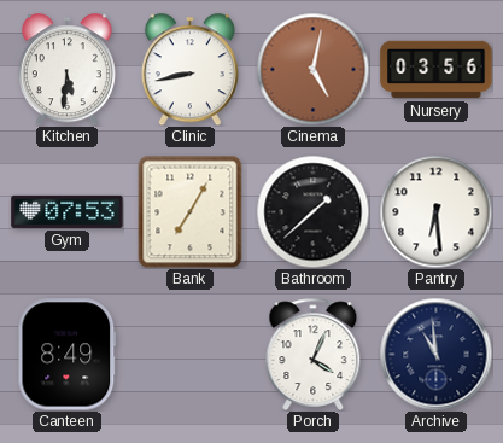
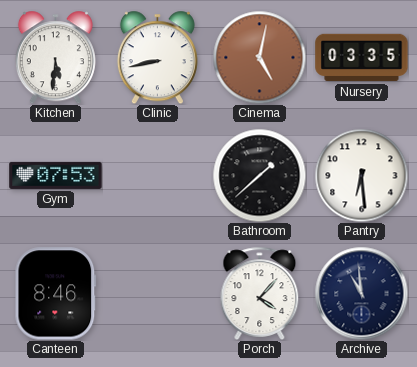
Nursery: 03:56 -> 03:35 (362, 58)
Bank: 7:05 -> none (191, 211)
Canteen: 8:49 -> 8:46 (56, 294)
Porch: 4:04 -> 4:07 (260, 293)
